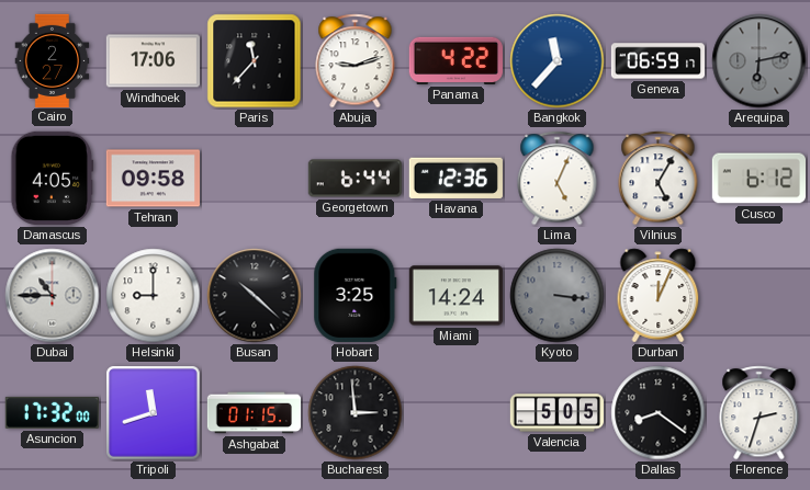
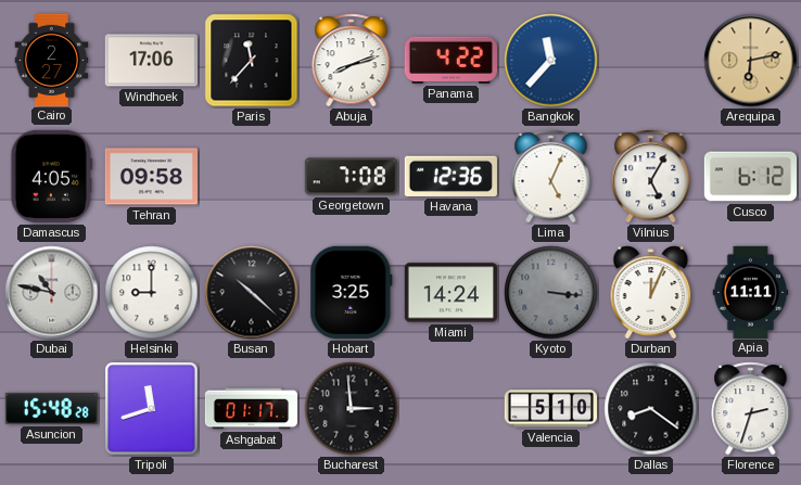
Abuja: 9:12 -> 8:12 (352, 61)
Geneva: 06:59 -> none (657, 61)
Arequipa dial: grey -> champagne (751, 61)
Georgetown: 6:44 -> 7:08 (351, 177)
Dubai: 10:45 -> 10:47 (52, 293)
Apia: none -> 11:11 (751, 292)
Asuncion: 17:32 -> 15:48 (51, 408)
Ashgabat: 01:15 -> 01:17 (251, 409)
Valencia: 5:05 -> 5:10 (550, 409)
